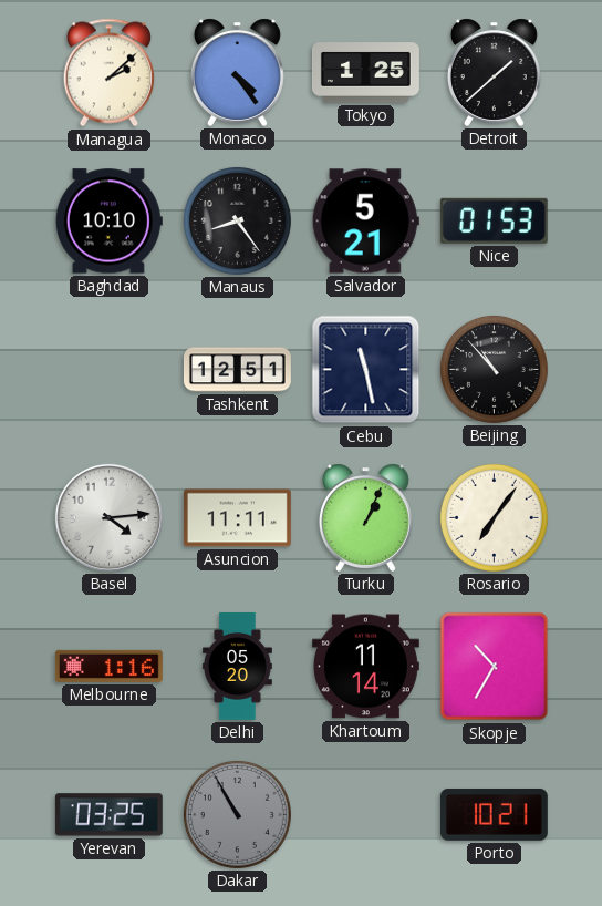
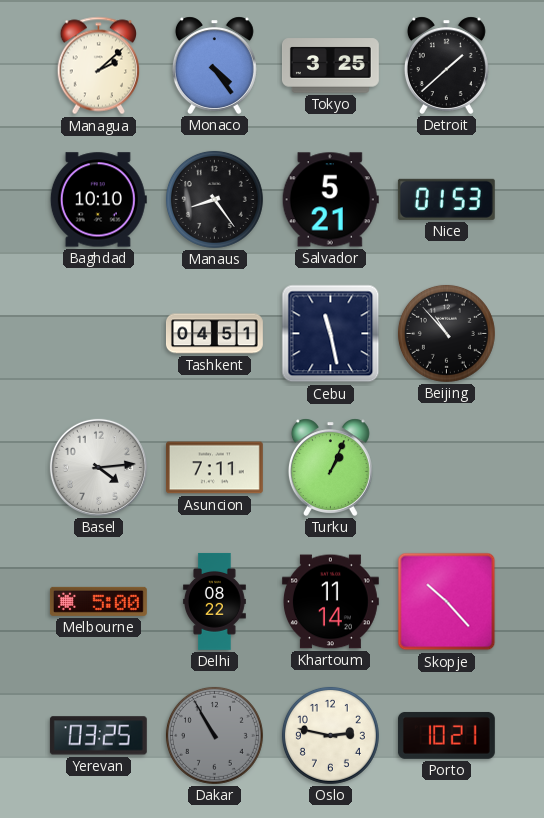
Tokyo: 1:25 -> 3:25 (330, 66)
Tashkent: 12:51 -> 04:51 (214, 334)
Asuncion: 11:11 -> 7:11 (214, 468)
Rosario: 7:06 -> none (494, 517)
Melbourne: 1:16 -> 5:00 (98, 601)
Delhi: 05:20 -> 08:22 (214, 601)
Skopje: 10:35 -> 10:23 (447, 602)
Oslo: none -> 2:47 (330, 735)
